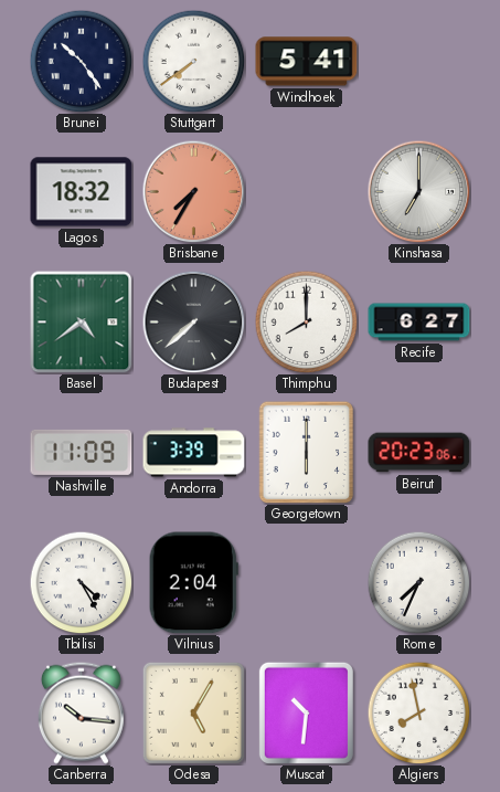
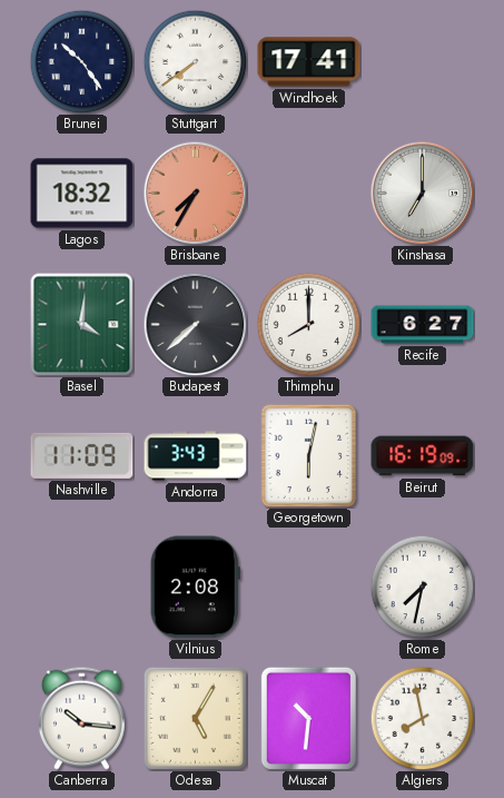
Windhoek: 5:41 -> 17:41 (309, 62)
Basel: 4:39 -> 4:01 (81, 324)
Andorra: 3:39 -> 3:43 (196, 456)
Georgetown: 6:00 -> 6:02 (309, 455)
Beirut: 20:23 -> 16:19 (423, 456)
Tbilisi: 4:25 -> none (81, 582)
Vilnius: 2:04 -> 2:08 (195, 588)
Rome: 7:34 -> 7:32 (422, 587)
